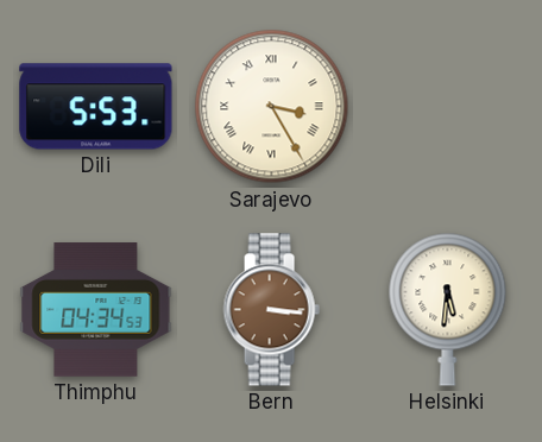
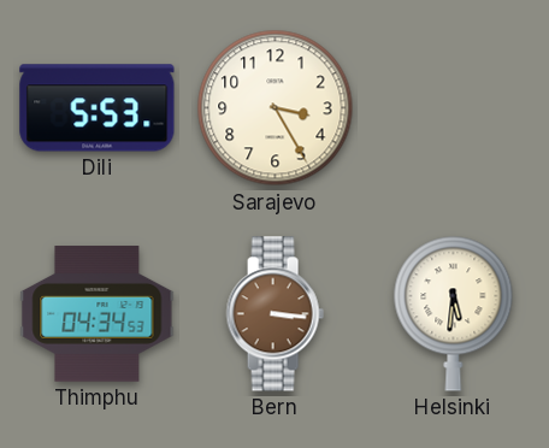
Sarajevo numerals: Roman -> Arabic (276, 108)
